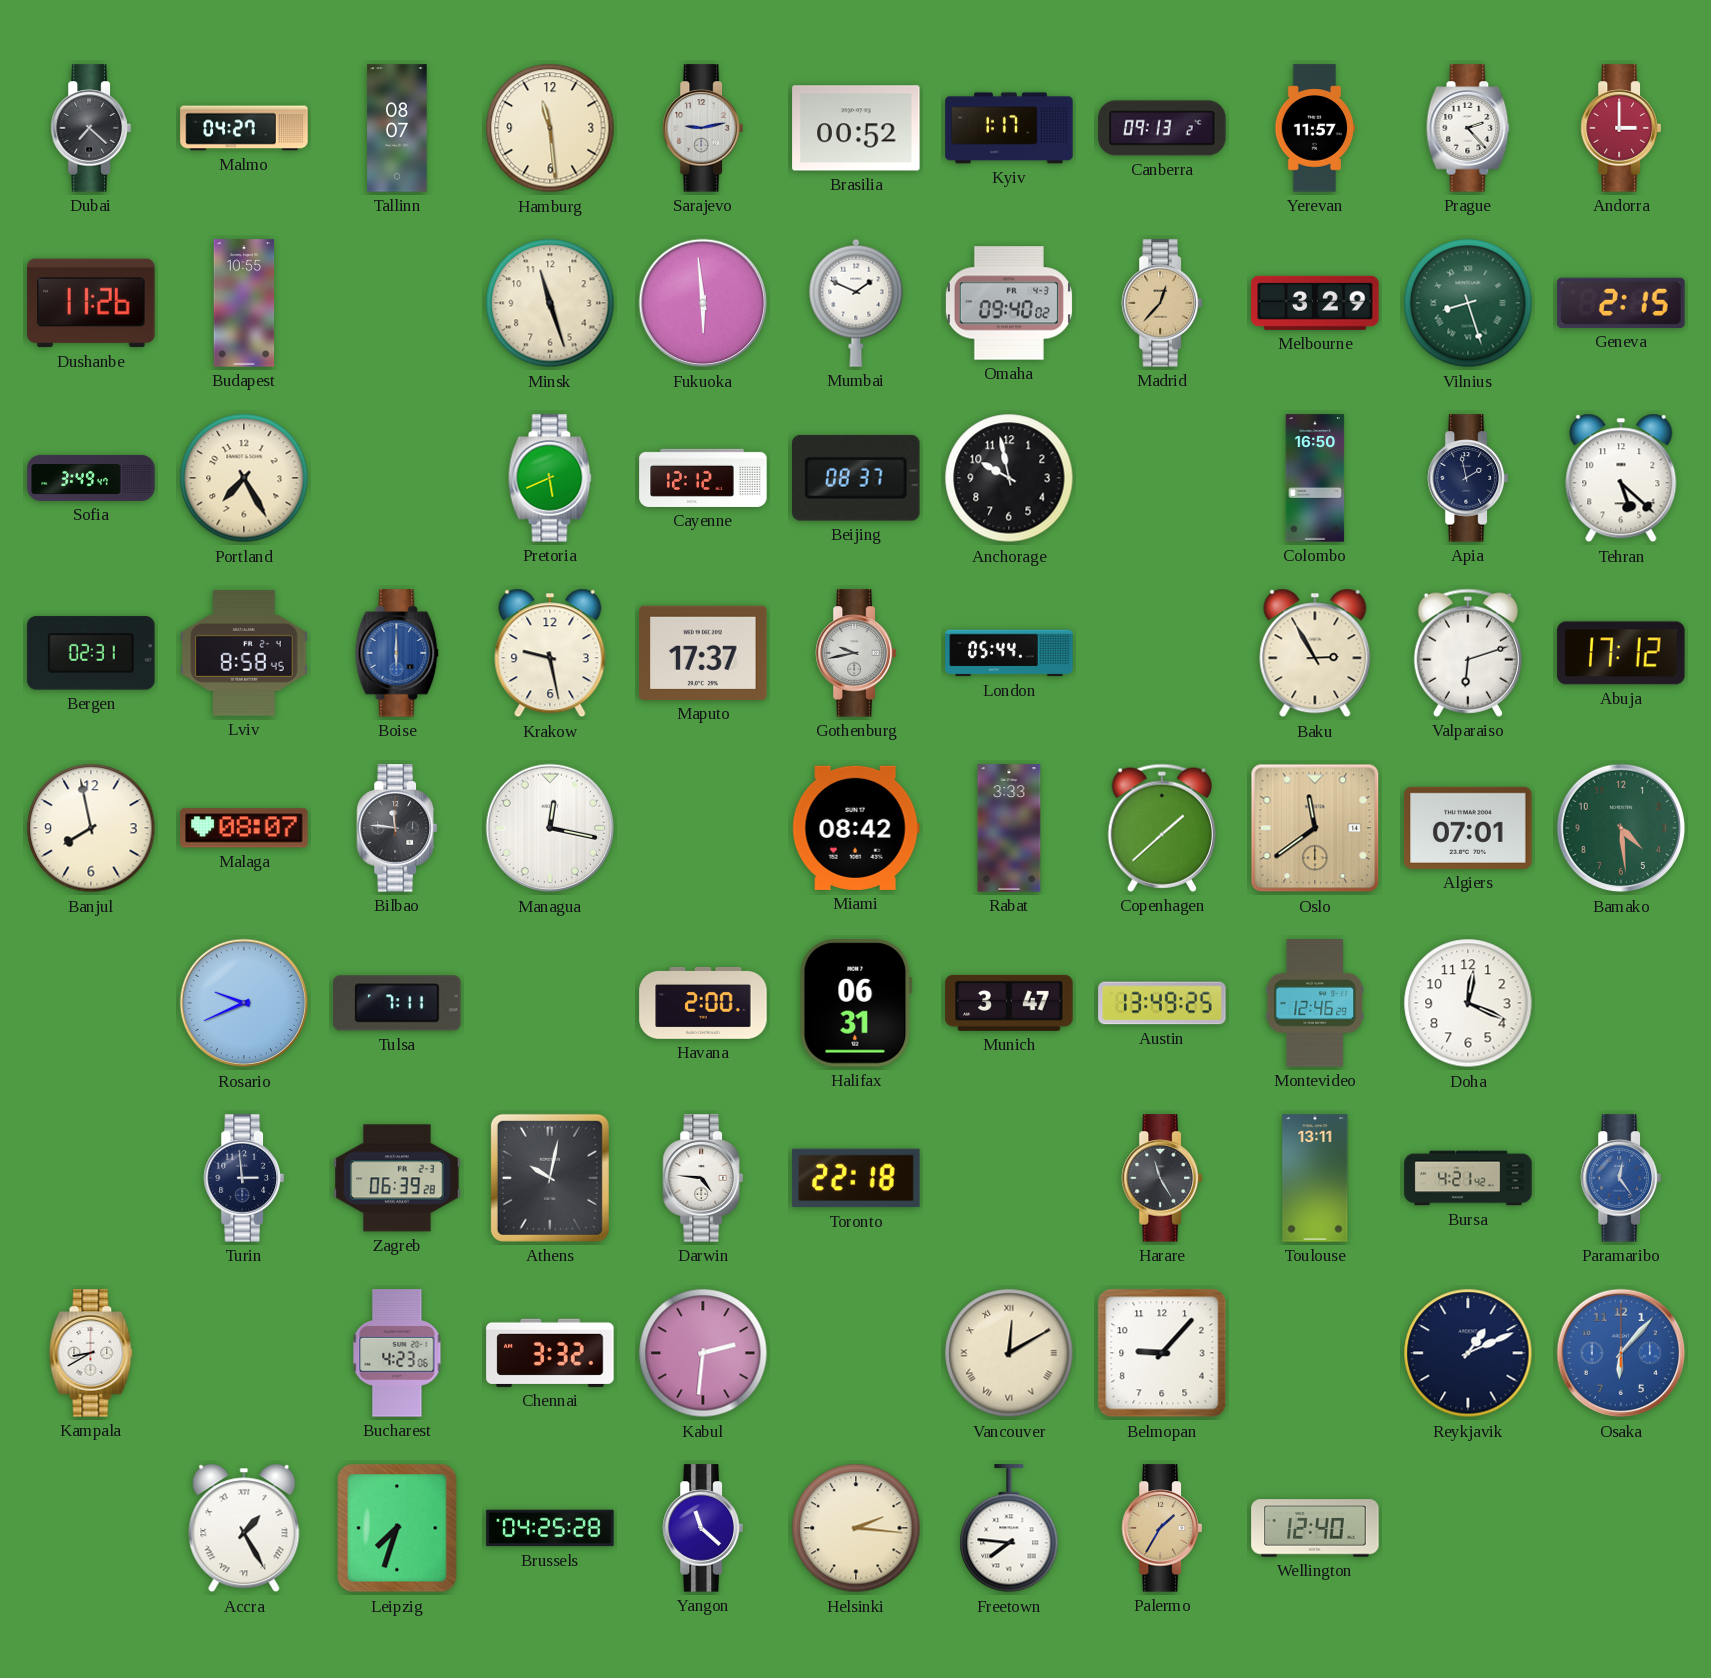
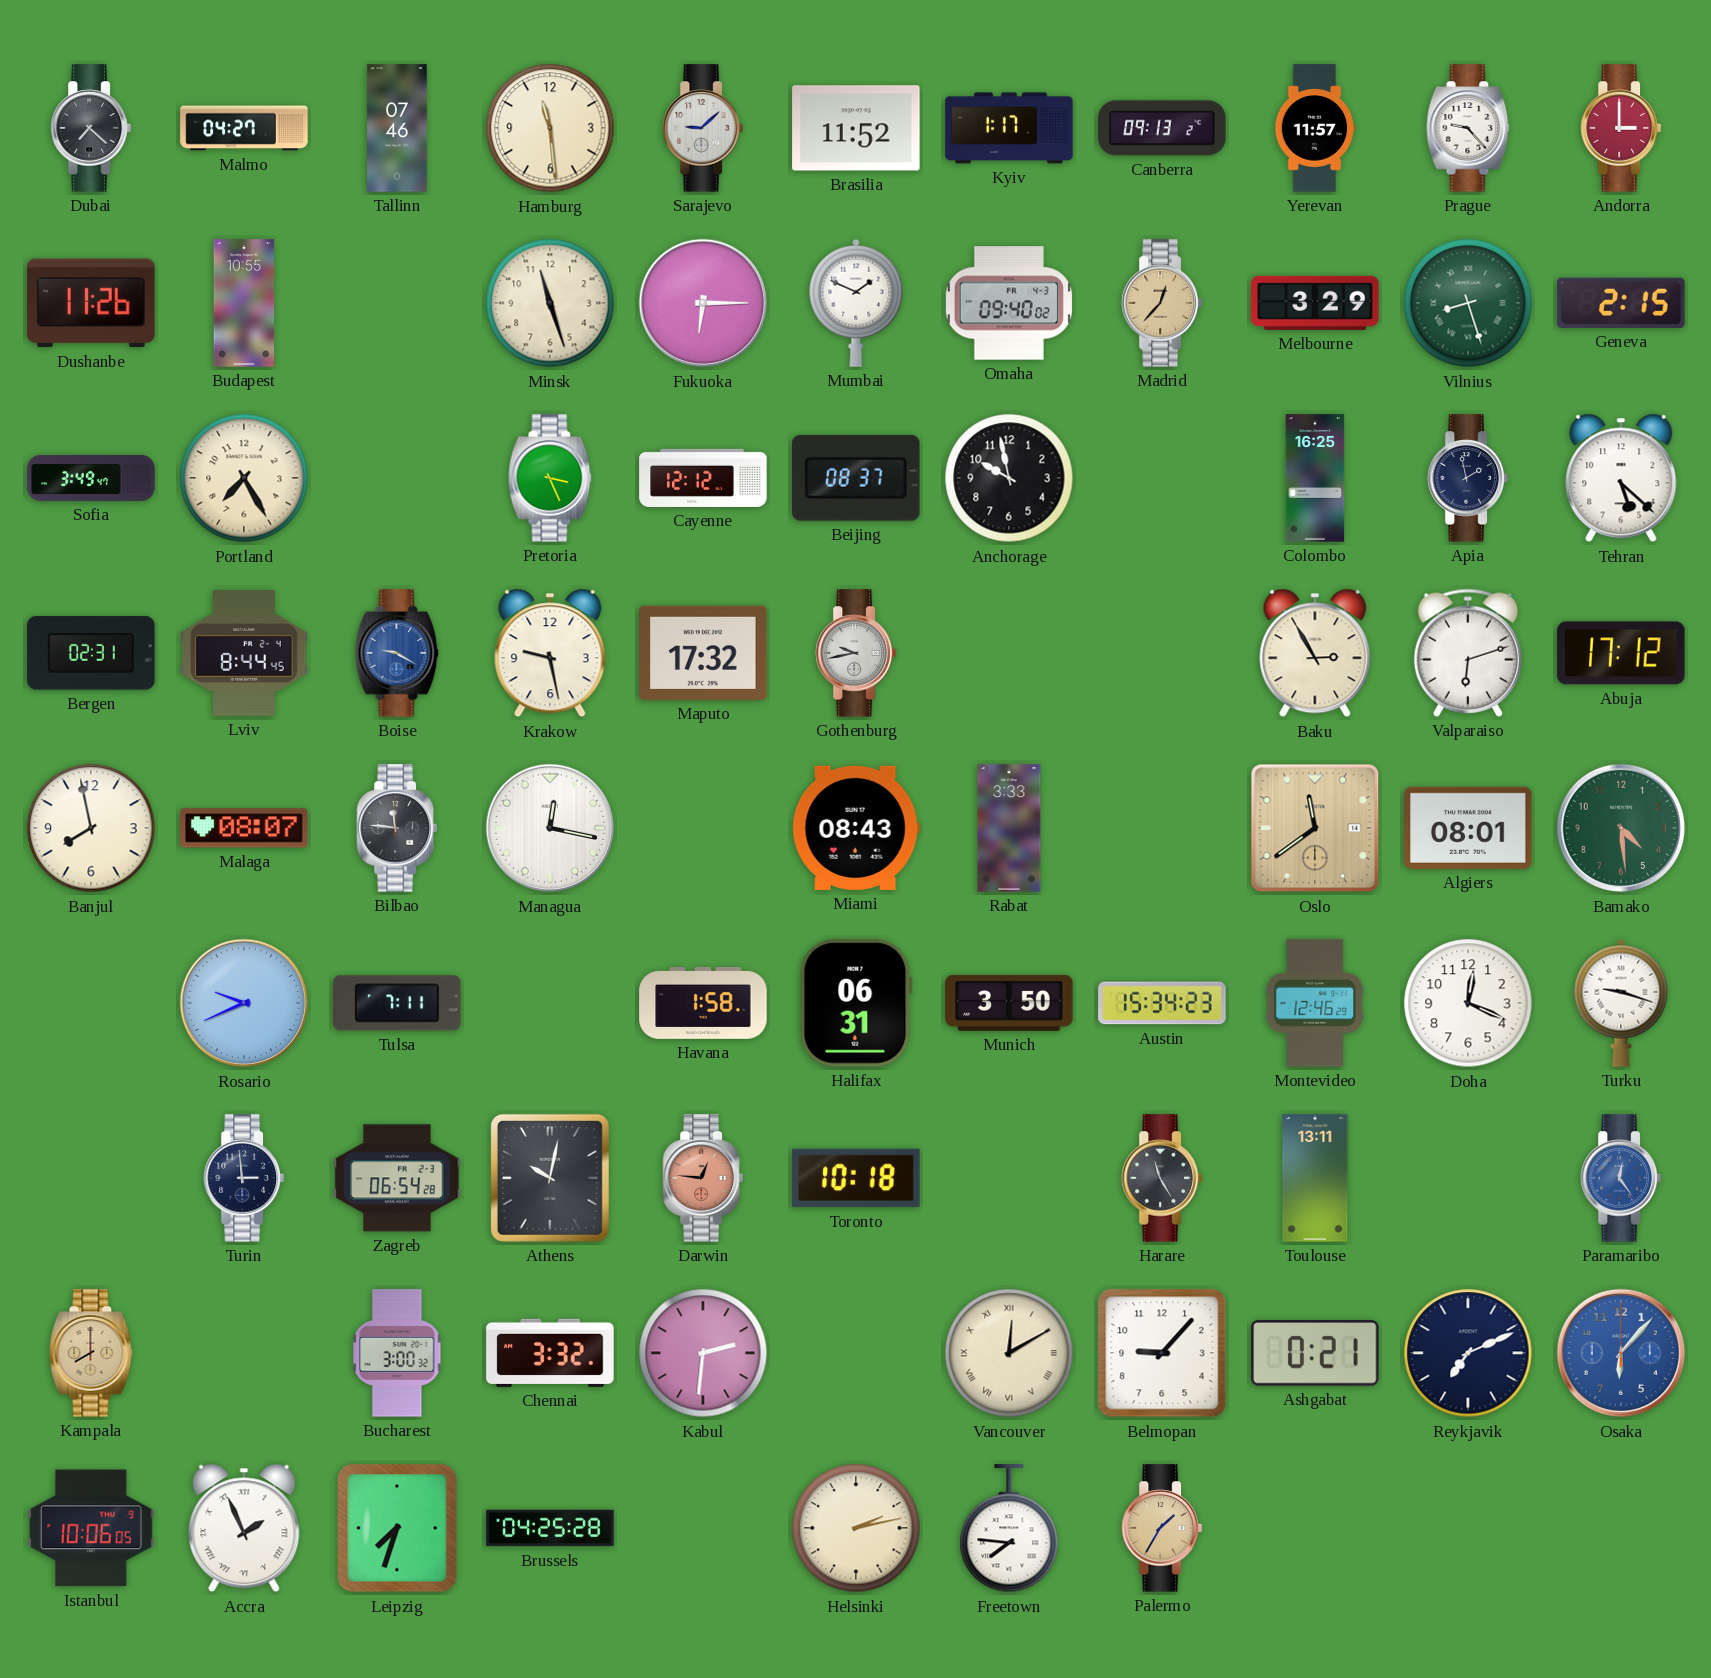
Tallinn: 08:07 -> 07:46 (397, 128)
Sarajevo: 9:13 -> 9:08 (703, 128)
Brasilia: 00:52 -> 11:52 (856, 128)
Prague: 2:23 -> 9:23 (1468, 128)
Fukuoka: 5:59 -> 6:15 (703, 303)
Pretoria: 5:41 -> 3:26 (550, 478)
Colombo: 16:50 -> 16:25 (1315, 478)
Lviv: 8:58 -> 8:44 (244, 653)
Boise: 6:00 -> 9:20 (397, 653)
Maputo: 17:37 -> 17:32 (703, 653)
London: 05:44 -> none (1009, 653)
Miami: 08:42 -> 08:43 (856, 828)
Copenhagen: 1:38 -> none (1162, 828)
Algiers: 07:01 -> 08:01 (1468, 828)
Havana: 2:00 -> 1:58 (703, 1003)
Munich: 3:47 -> 3:50 (1009, 1003)
Austin: 13:49 -> 15:34 (1162, 1003)
Turku: none -> 9:18 (1621, 1003)
Zagreb: 06:39 -> 06:54 (397, 1178)
Darwin: 4:46 -> 12:46 (703, 1178)
Darwin dial: white -> salmon (703, 1178)
Toronto: 22:18 -> 10:18 (856, 1178)
Bursa: 4:21 -> none (1468, 1178)
Kampala: 8:40 -> 8:00 (91, 1353)
Kampala dial: white -> champagne (91, 1353)
Bucharest: 4:23 -> 3:00 (397, 1353)
Ashgabat: none -> 0:21 (1315, 1354)
Reykjavik: 1:11 -> 7:11 (1468, 1353)
Istanbul: none -> 10:06 (91, 1528)
Accra: 1:25 -> 1:56 (244, 1528)
Yangon: 11:22 -> none (703, 1528)
Helsinki: 2:16 -> 2:13 (856, 1528)
Wellington: 12:40 -> none (1315, 1528)
